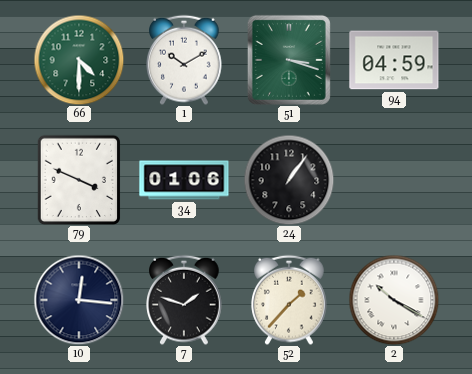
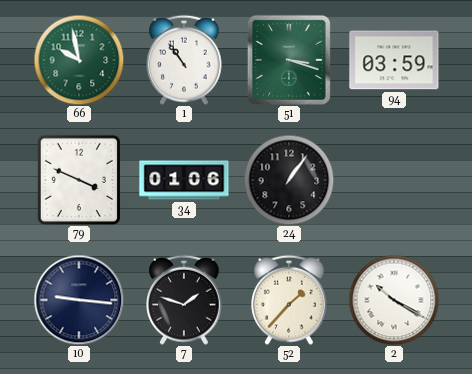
66: 4:30 -> 9:58 (79, 60)
1: 10:10 -> 10:54 (184, 60)
94: 04:59 -> 03:59 (394, 60)
10: 12:16 -> 9:16 (79, 300)
